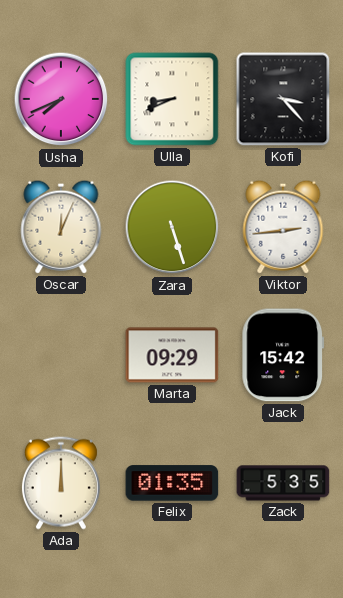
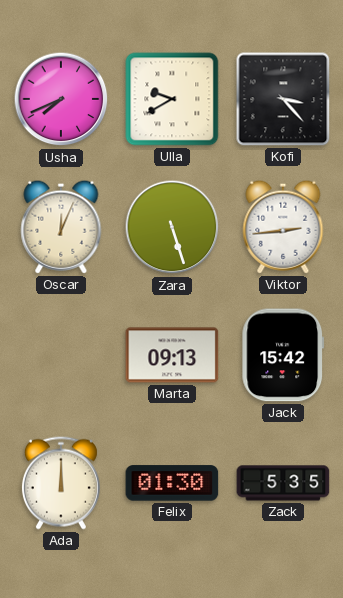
Ulla: 8:41 -> 9:40 (172, 99)
Marta: 09:29 -> 09:13 (172, 355)
Felix: 01:35 -> 01:30 (172, 483)
